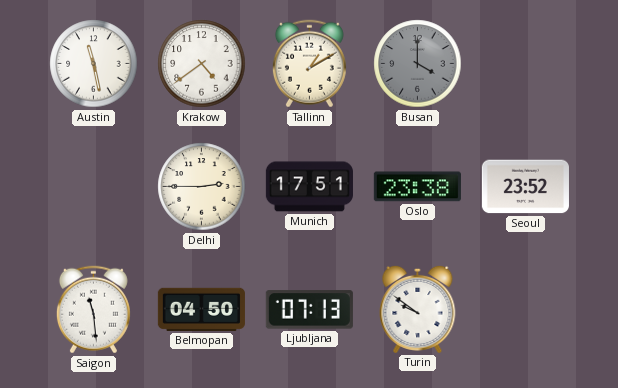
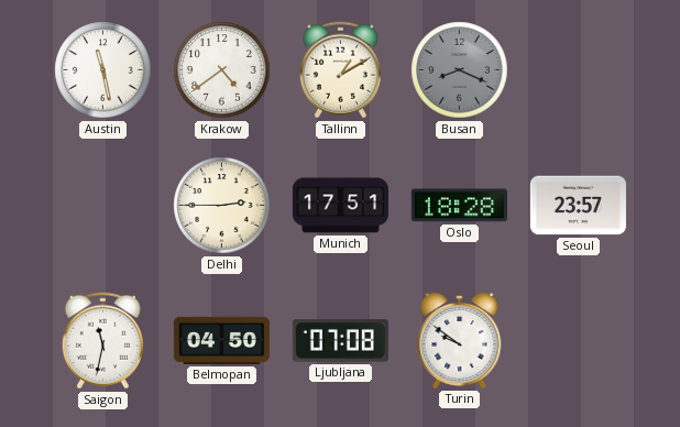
Busan: 4:00 -> 8:19 (460, 70)
Oslo: 23:38 -> 18:28 (459, 206)
Seoul: 23:52 -> 23:57 (578, 206)
Saigon: 11:29 -> 11:32 (102, 341)
Ljubljana: 07:13 -> 07:08 (340, 341)
